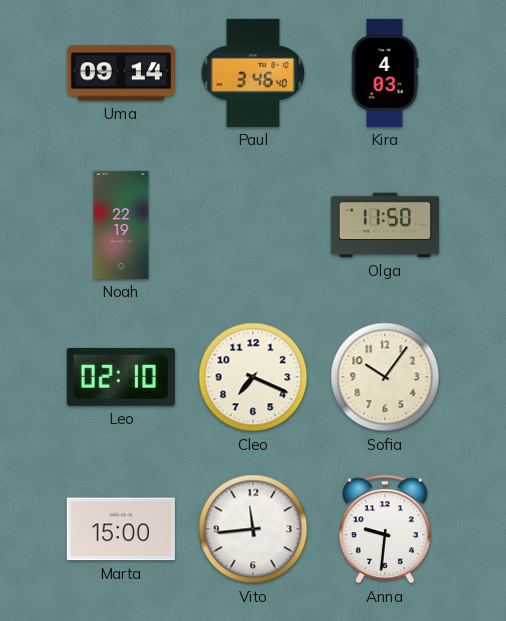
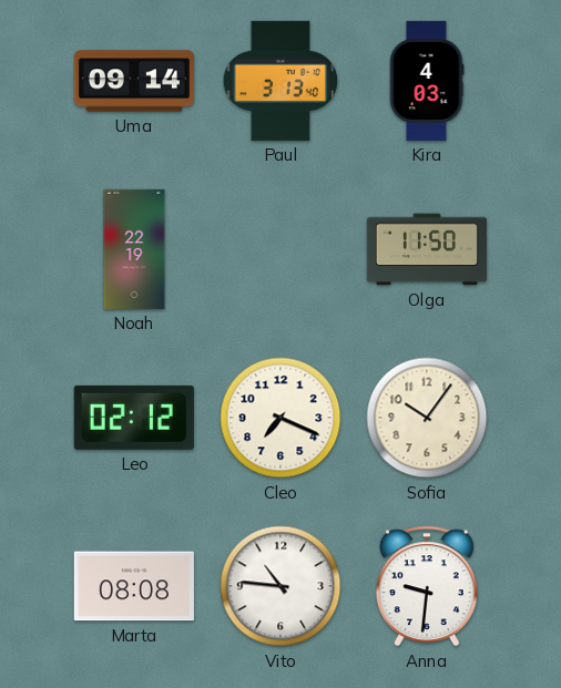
Paul: 3:46 -> 3:13 (279, 81)
Leo: 02:10 -> 02:12 (134, 418)
Marta: 15:00 -> 08:08 (134, 586)
Vito: 11:44 -> 10:46 (280, 586)
